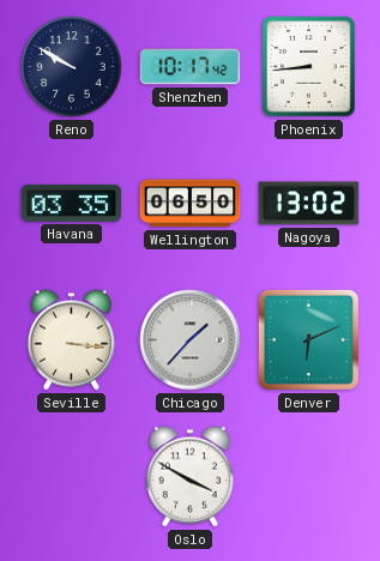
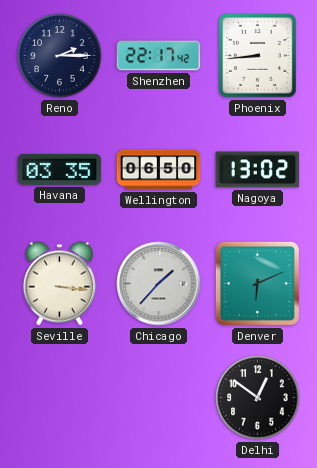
Reno: 9:50 -> 2:15 (60, 56)
Shenzhen: 10:17 -> 22:17 (159, 56)
Oslo: 3:50 -> none (189, 477)
Delhi: none -> 12:51 (258, 398)
